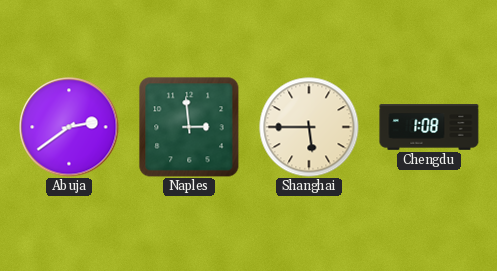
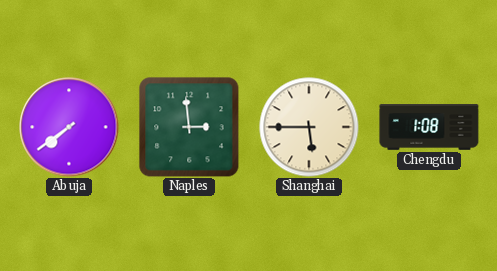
Abuja: 2:39 -> 7:39 (69, 127)
